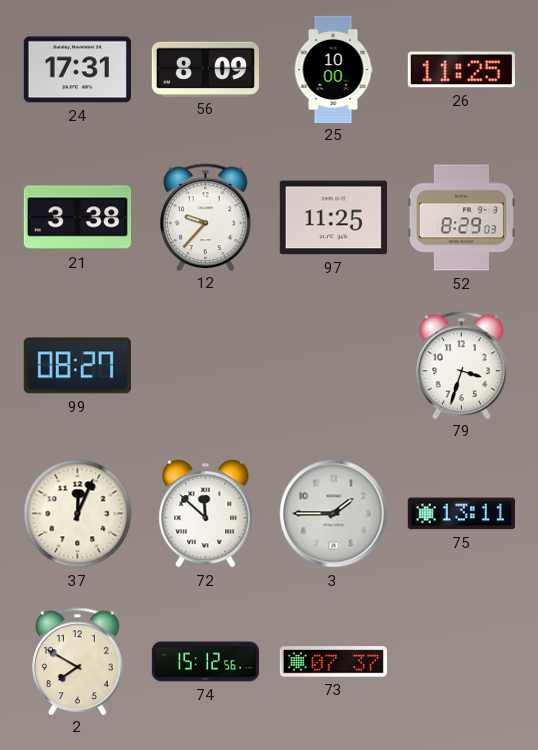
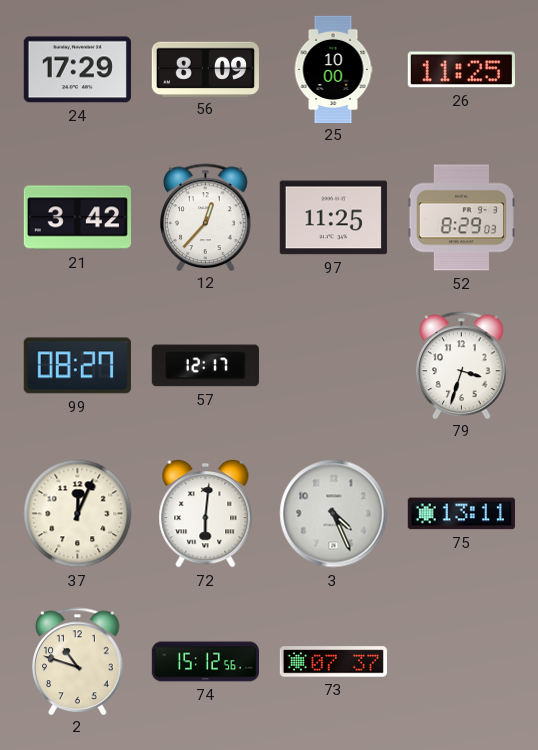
24: 17:31 -> 17:29 (77, 70)
21: 3:38 -> 3:42 (77, 218)
12: 9:37 -> 12:37 (206, 217)
57: none -> 12:17 (205, 366)
72: 11:52 -> 6:01 (206, 514)
3: 1:45 -> 4:26 (334, 514)
2: 7:50 -> 10:48 (78, 661)
